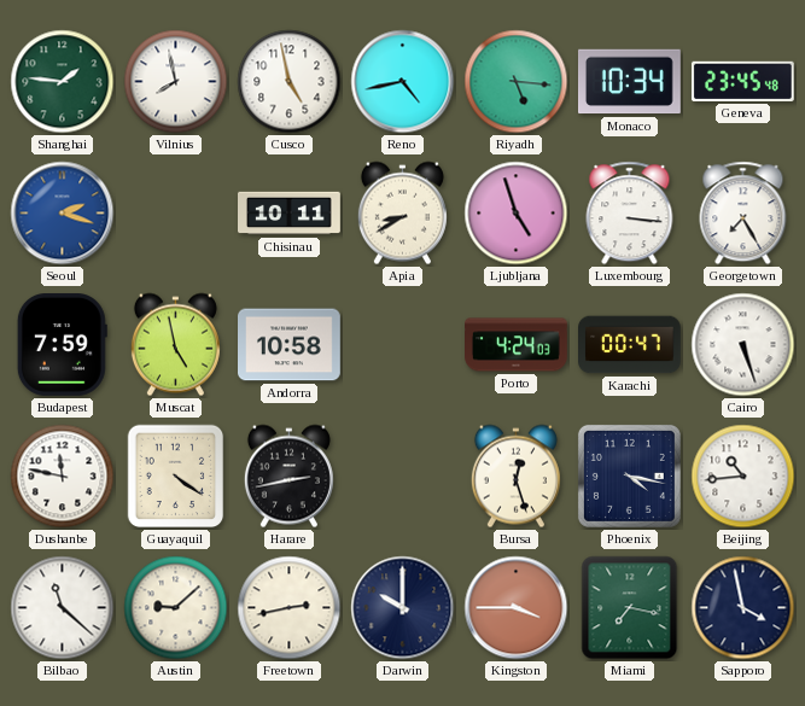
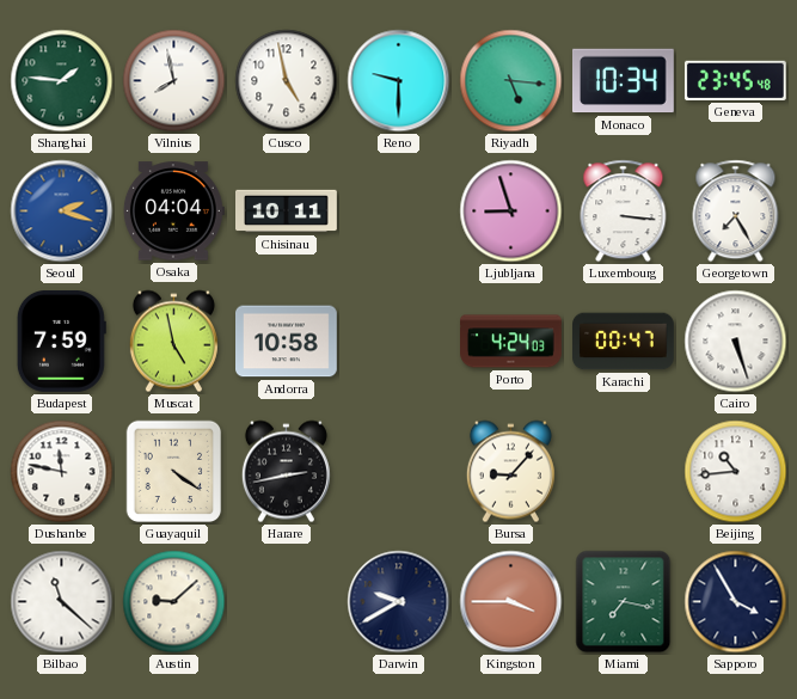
Reno: 4:43 -> 9:30 (399, 81)
Osaka: none -> 04:04 (173, 211)
Apia: 8:40 -> none (402, 214)
Ljubljana: 4:57 -> 8:57 (511, 211)
Bursa: 12:27 -> 9:07 (510, 472)
Phoenix: 4:17 -> none (629, 475)
Freetown: 2:43 -> none (290, 608)
Darwin: 10:00 -> 9:40 (399, 602)
Sapporo: 3:58 -> 3:55 (736, 602)
